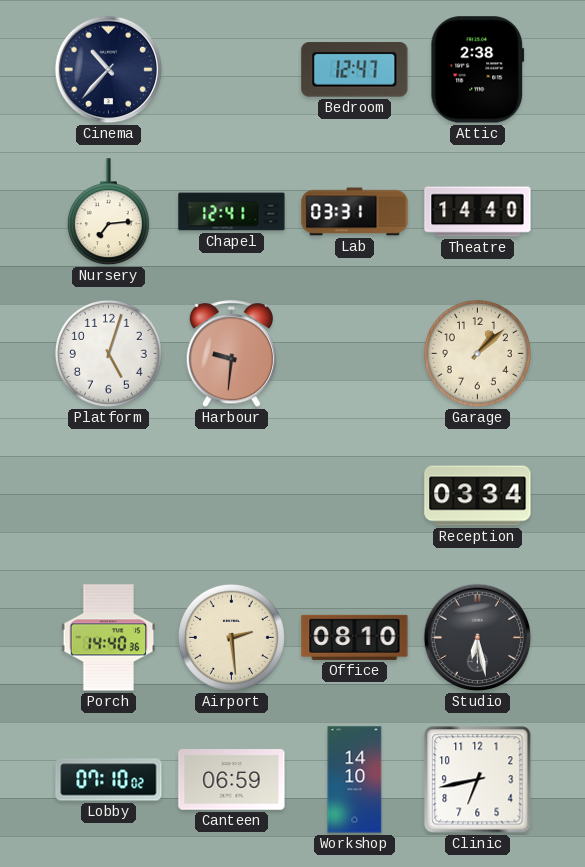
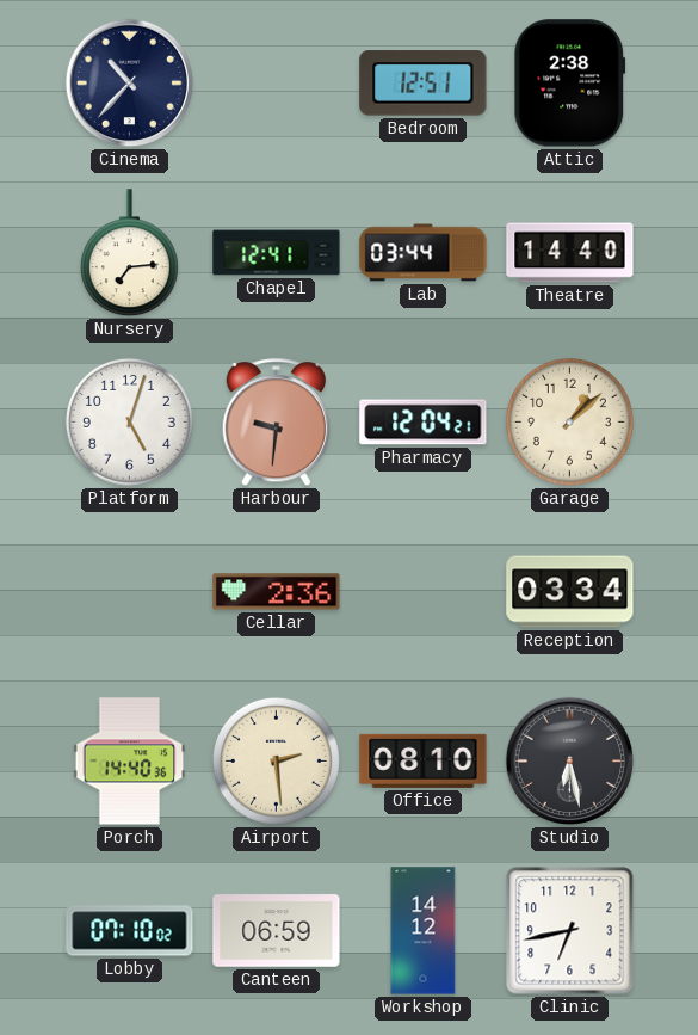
Bedroom: 12:47 -> 12:51 (424, 84)
Lab: 03:31 -> 03:44 (424, 253)
Pharmacy: none -> 12:04 (424, 423)
Cellar: none -> 2:36 (277, 592)
Workshop: 14:10 -> 14:12 (424, 931)
